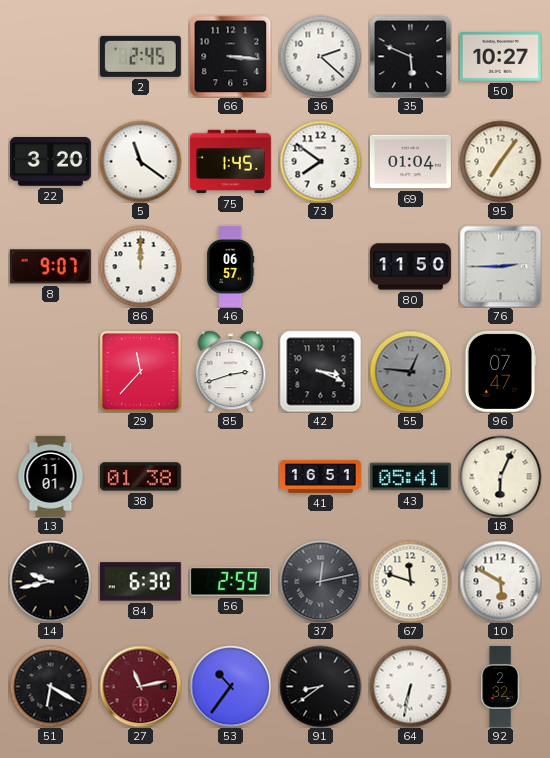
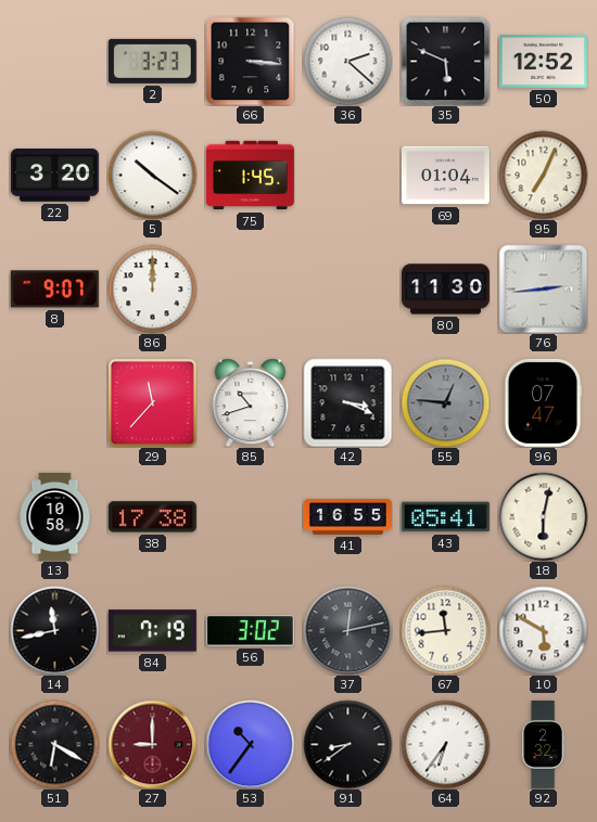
2: 2:45 -> 3:23 (152, 61)
50: 10:27 -> 12:52 (543, 62)
5: 11:21 -> 10:21 (152, 175)
73: 7:51 -> none (320, 161)
95: 7:06 -> 7:04 (543, 175)
46: 06:57 -> none (231, 266)
80: 11:50 -> 11:30 (445, 290)
76: 2:45 -> 2:44 (543, 288)
85: 2:42 -> 10:42 (251, 402)
13: 11:01 -> 10:58 (55, 516)
38: 01:38 -> 17:38 (152, 517)
41: 16:51 -> 16:55 (347, 516)
18: 6:04 -> 6:02 (543, 516)
14: 9:43 -> 11:43 (54, 630)
84: 6:30 -> 7:19 (152, 631)
56: 2:59 -> 3:02 (250, 631)
67: 11:48 -> 11:44 (445, 630)
27: 11:13 -> 9:00 (152, 744)
64: 6:32 -> 6:36 (445, 744)
